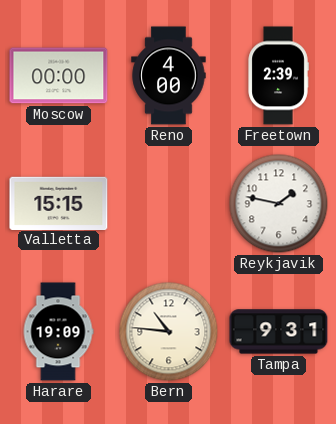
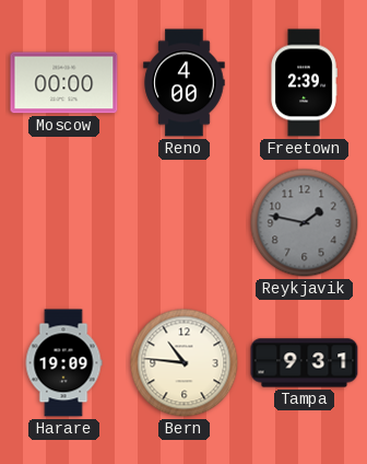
Valletta: 15:15 -> none (59, 203)
Reykjavik dial: white -> grey (305, 223)
